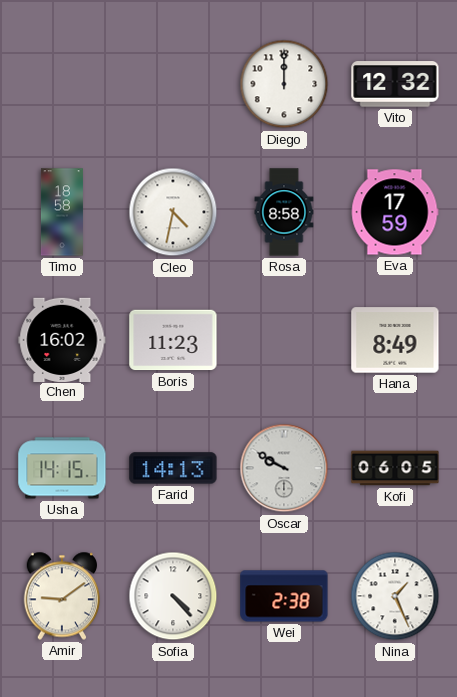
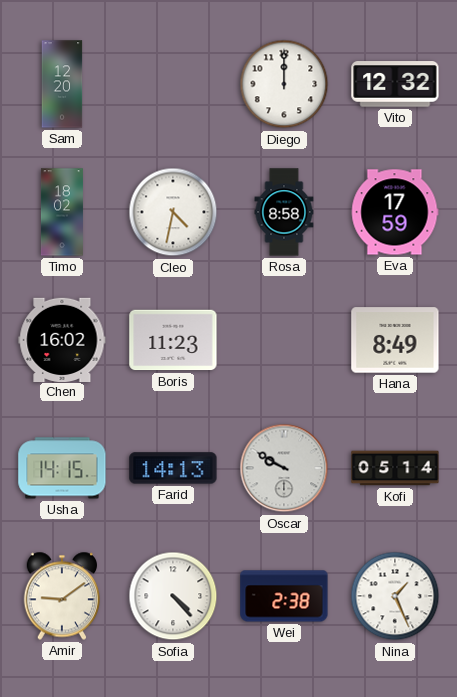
Sam: none -> 12:20 (62, 84)
Timo: 18:58 -> 18:02 (62, 212)
Kofi: 06:05 -> 05:14 (395, 468)
